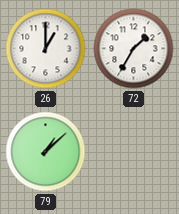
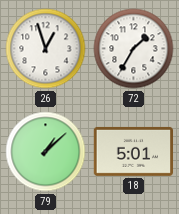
26: 1:00 -> 12:57 (46, 49)
18: none -> 5:01 (133, 151)
